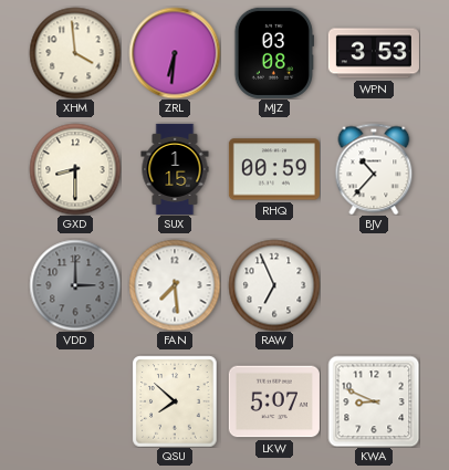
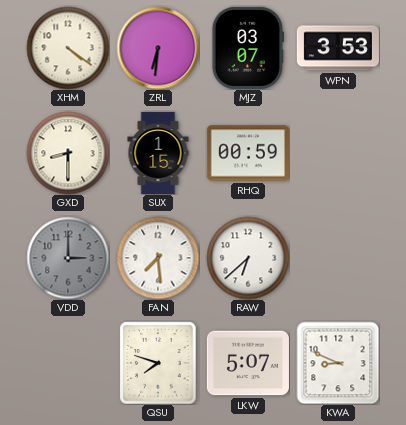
XHM: 3:59 -> 4:21 (68, 48)
MJZ: 03:08 -> 03:07 (248, 48)
BJV: 10:37 -> none (374, 169)
RAW: 6:56 -> 6:38 (248, 258)
QSU: 7:52 -> 7:48 (158, 363)
